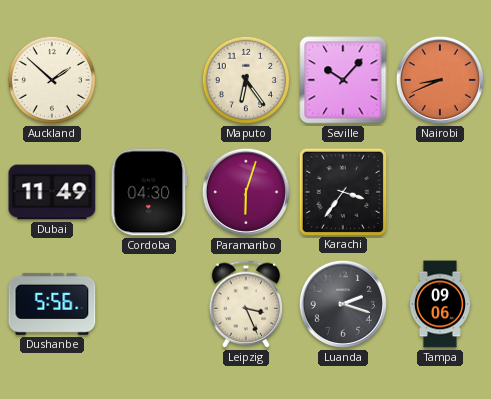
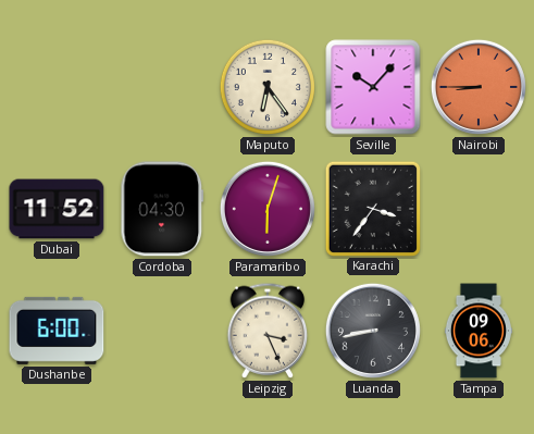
Auckland: 1:52 -> none (52, 80)
Nairobi: 8:41 -> 8:45 (479, 87)
Dubai: 11:49 -> 11:52 (57, 209)
Dushanbe: 5:56 -> 6:00 (57, 331)
Luanda: 2:18 -> 8:43 (373, 331)
